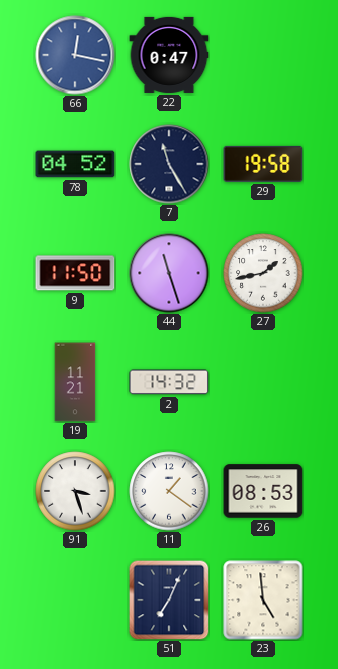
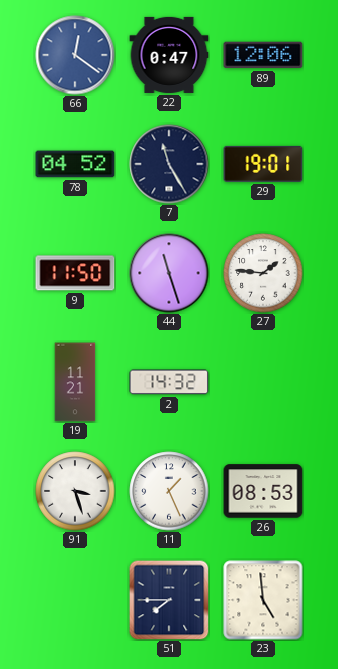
66: 12:17 -> 12:21 (75, 55)
89: none -> 12:06 (263, 55)
29: 19:58 -> 19:01 (263, 164)
27: 1:43 -> 1:46 (263, 273)
11: 1:21 -> 1:26 (169, 491)
51: 7:04 -> 7:45 (169, 600)
